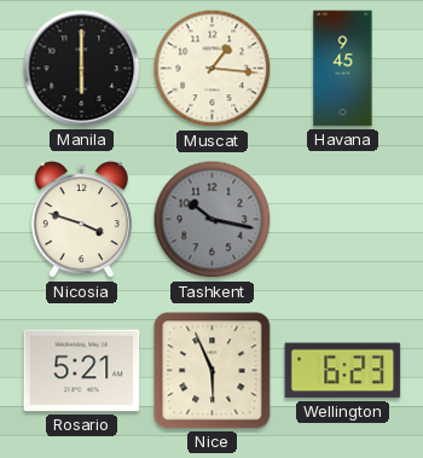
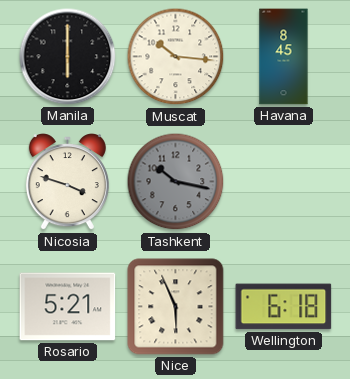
Muscat: 1:16 -> 10:16 (176, 57)
Havana: 9:45 -> 8:45 (284, 57)
Wellington: 6:23 -> 6:18 (284, 307)
